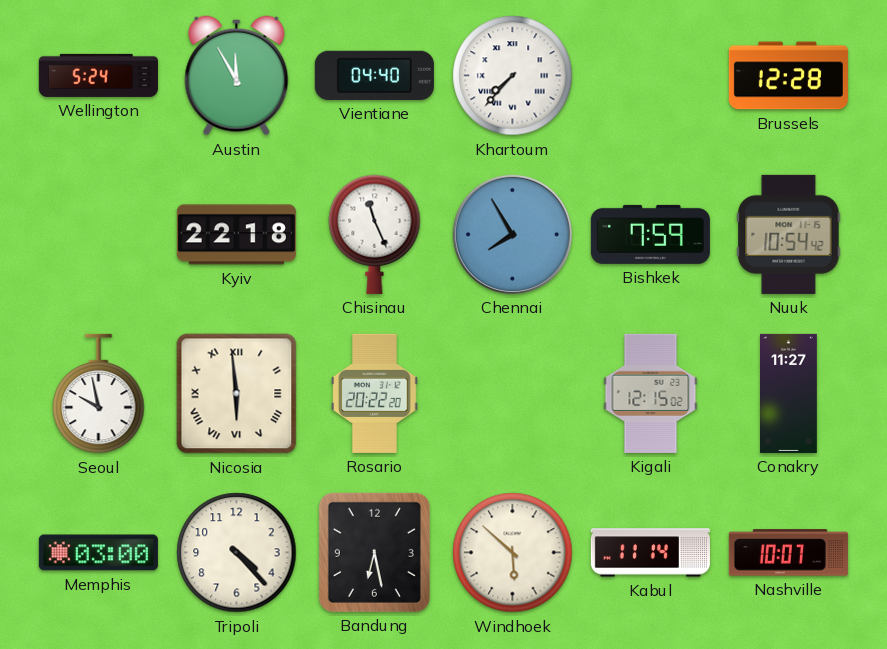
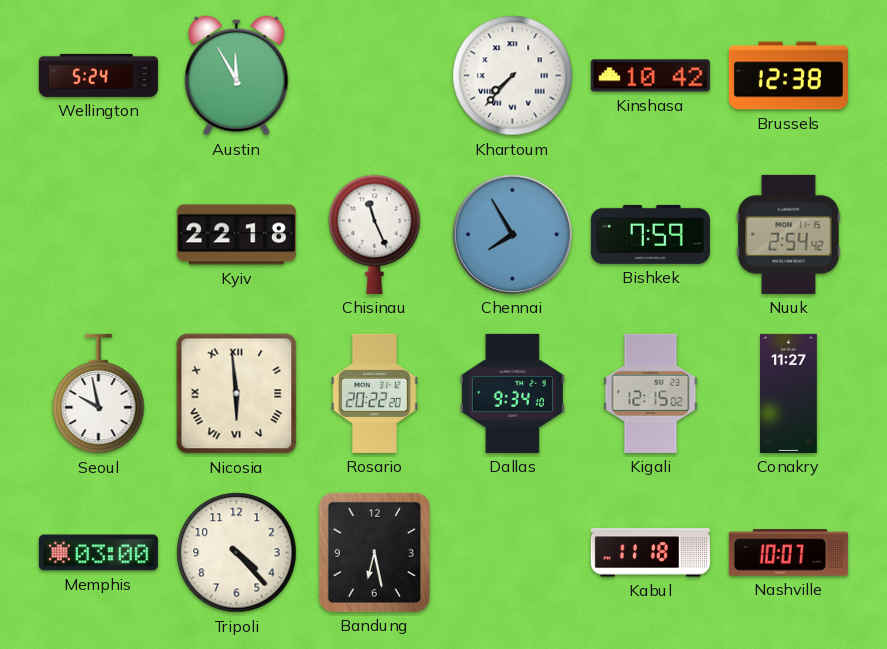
Vientiane: 04:40 -> none (374, 75)
Kinshasa: none -> 10:42 (650, 76)
Brussels: 12:28 -> 12:38 (788, 76)
Nuuk: 10:54 -> 2:54 (789, 234)
Dallas: none -> 9:34 (512, 393)
Windhoek: 5:52 -> none (513, 553)
Kabul: 11:14 -> 11:18 (650, 553)
